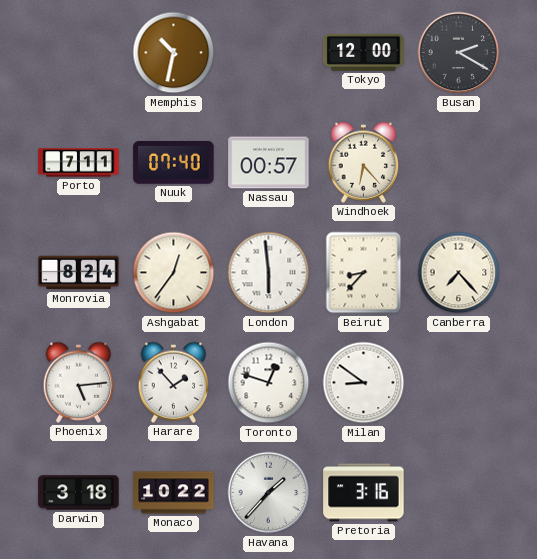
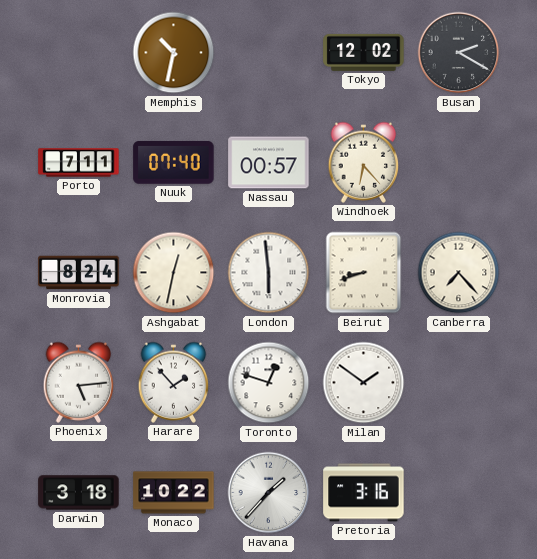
Tokyo: 12:00 -> 12:02 (364, 52)
Ashgabat: 12:36 -> 12:32 (174, 273)
Beirut: 8:37 -> 8:42 (364, 273)
Milan: 8:51 -> 1:51 (364, 383)
